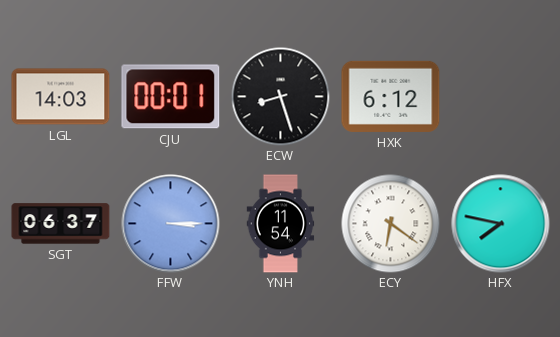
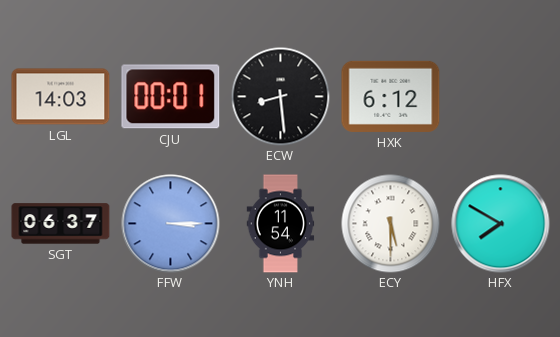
ECW: 8:27 -> 8:29 (281, 97)
ECY: 6:21 -> 5:30 (391, 224)
HFX: 7:47 -> 7:50 (501, 224)
